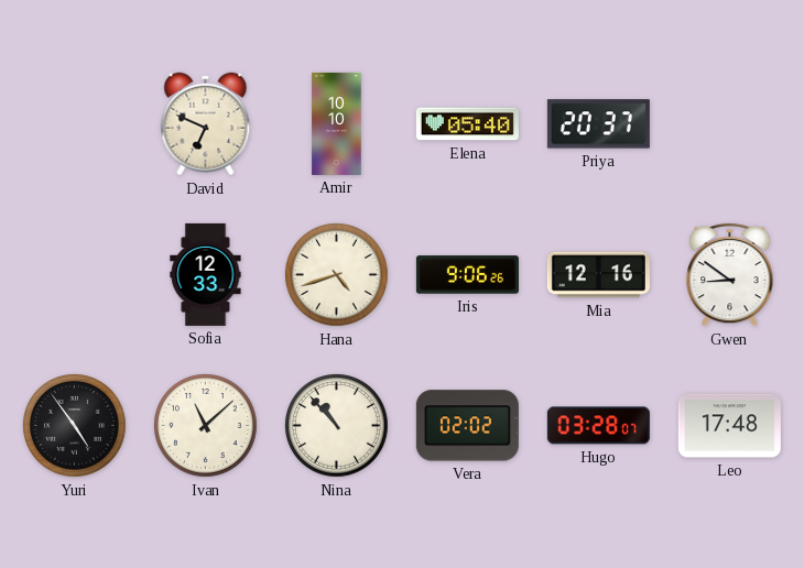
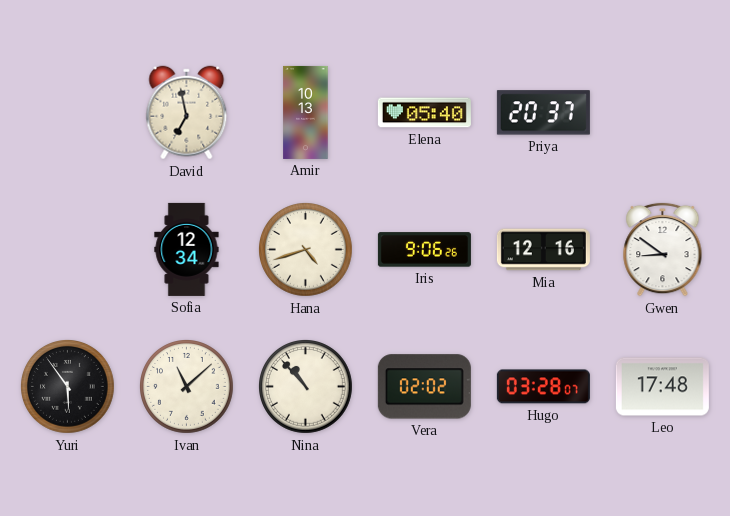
David: 6:49 -> 6:58 (187, 113)
Amir: 10:10 -> 10:13 (306, 112)
Sofia: 12:33 -> 12:34 (187, 249)
Yuri: 4:54 -> 5:54 (68, 387)
